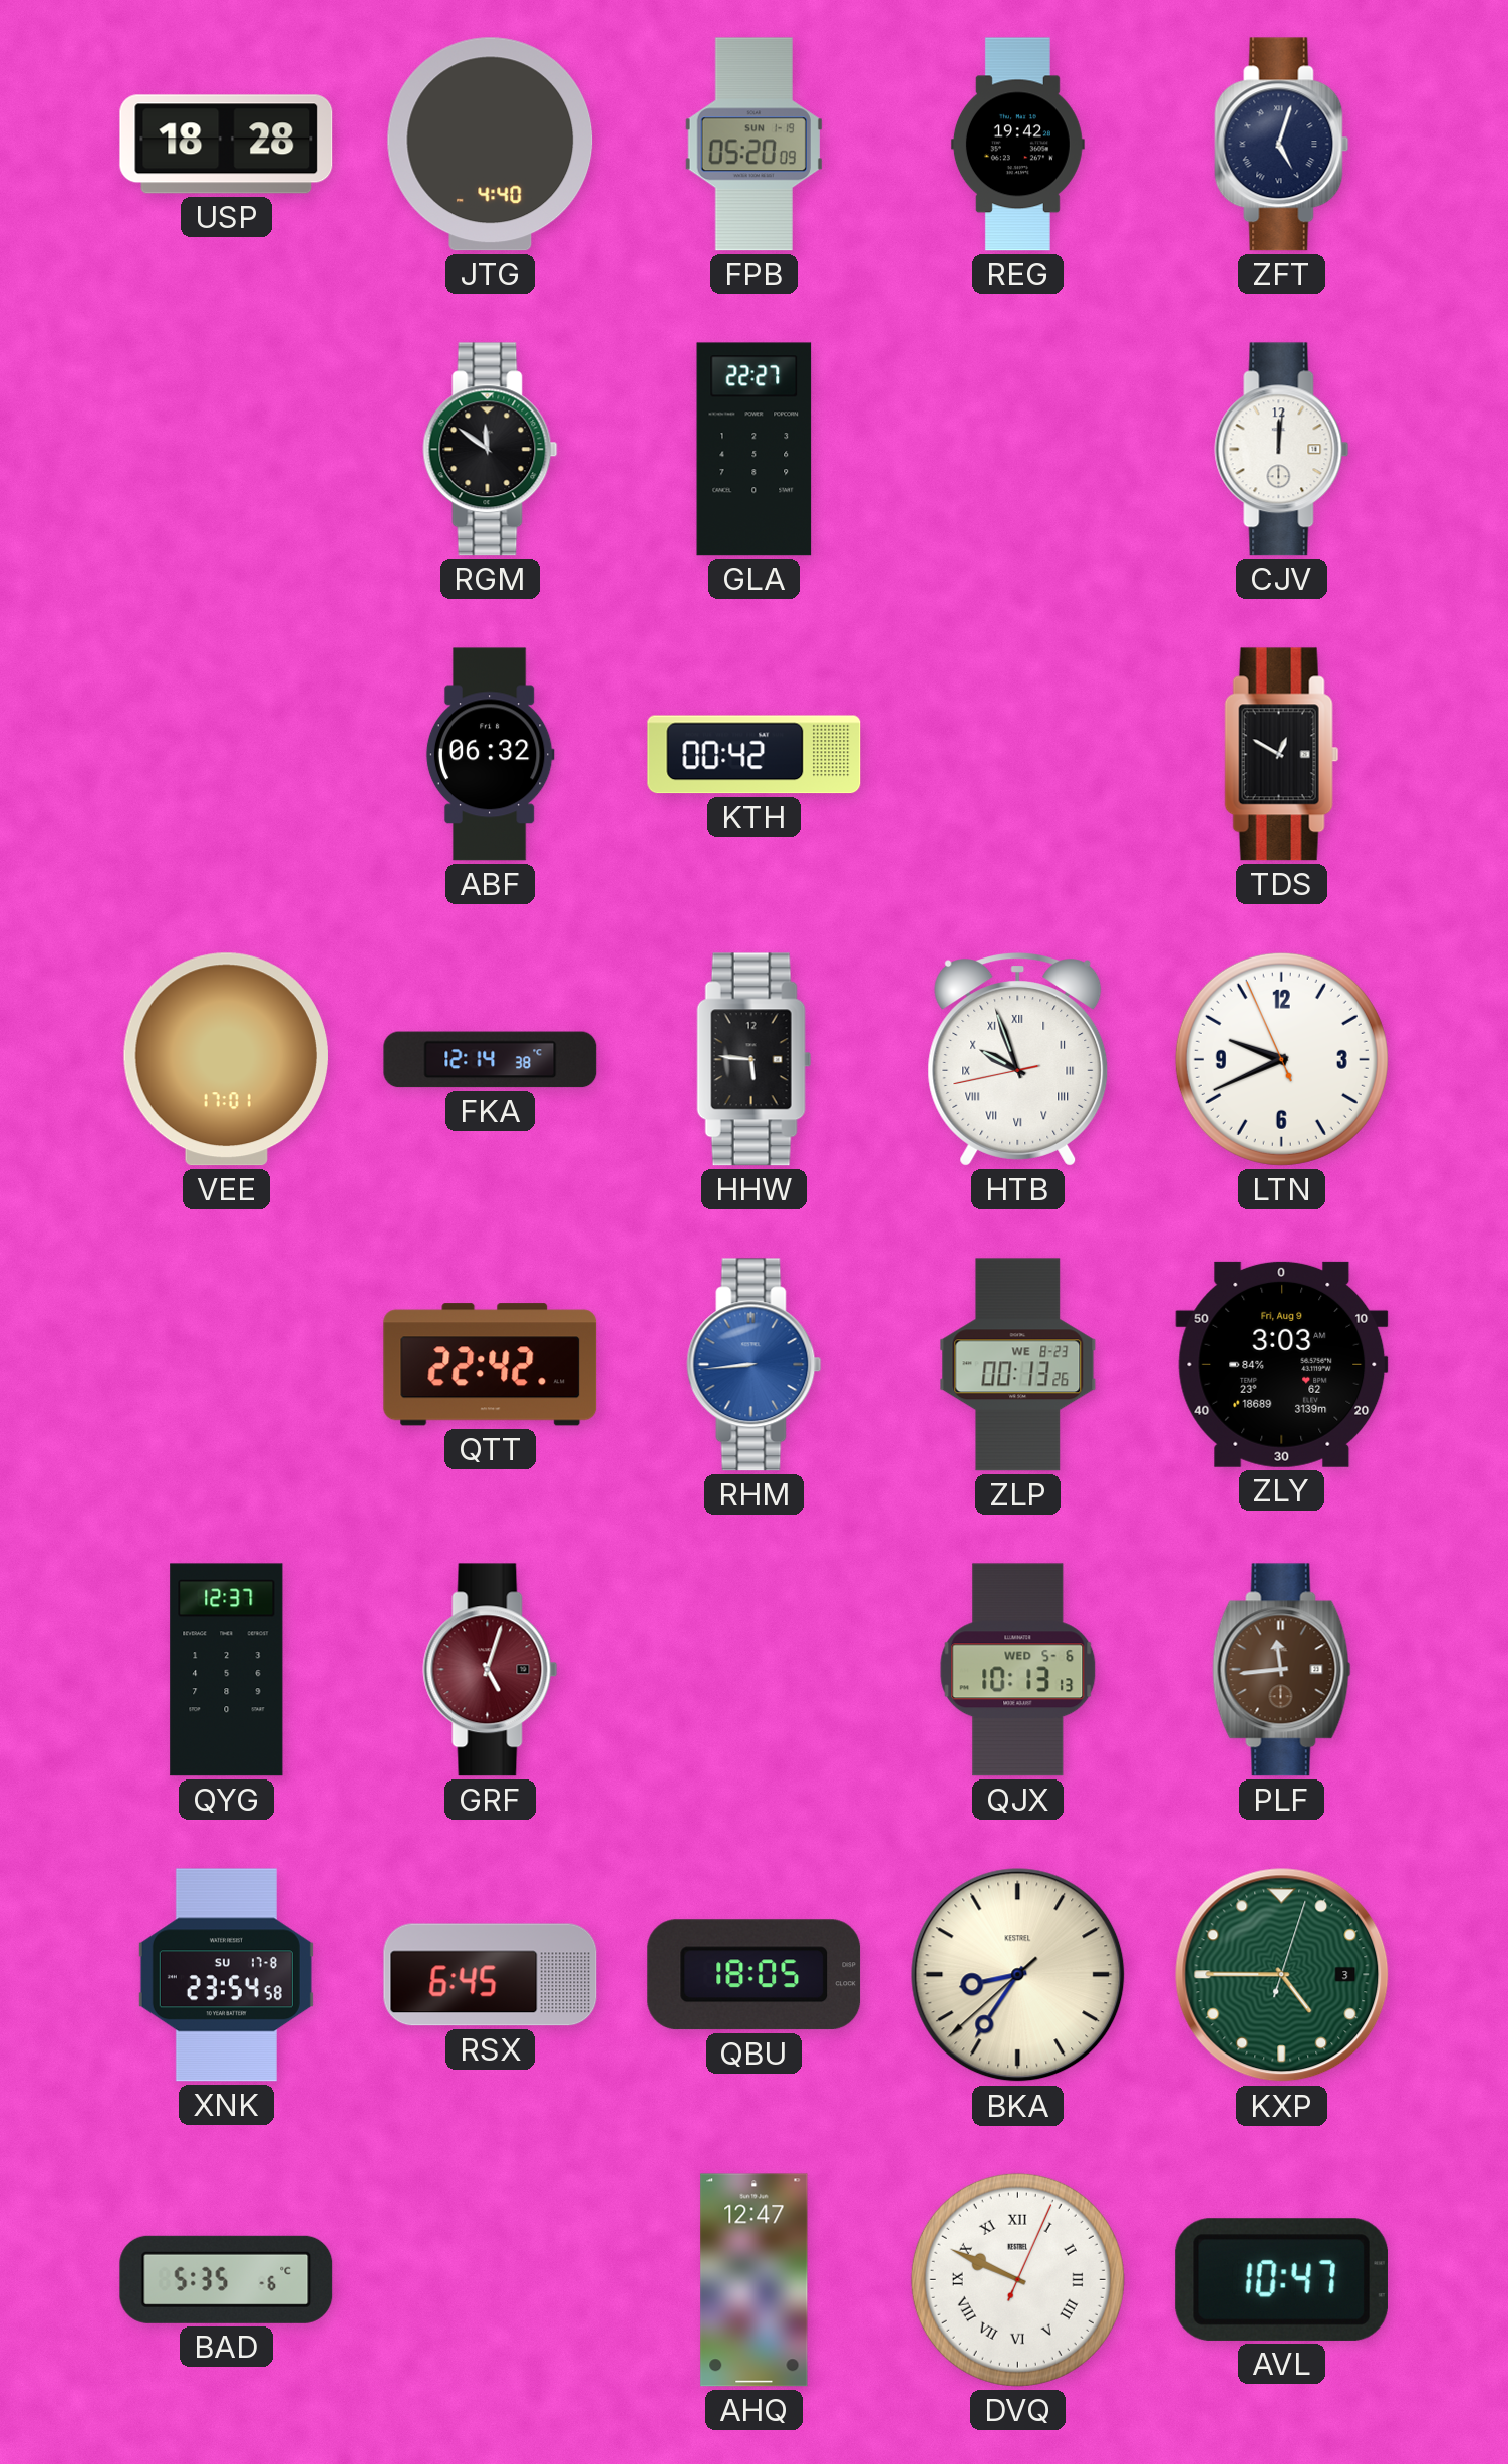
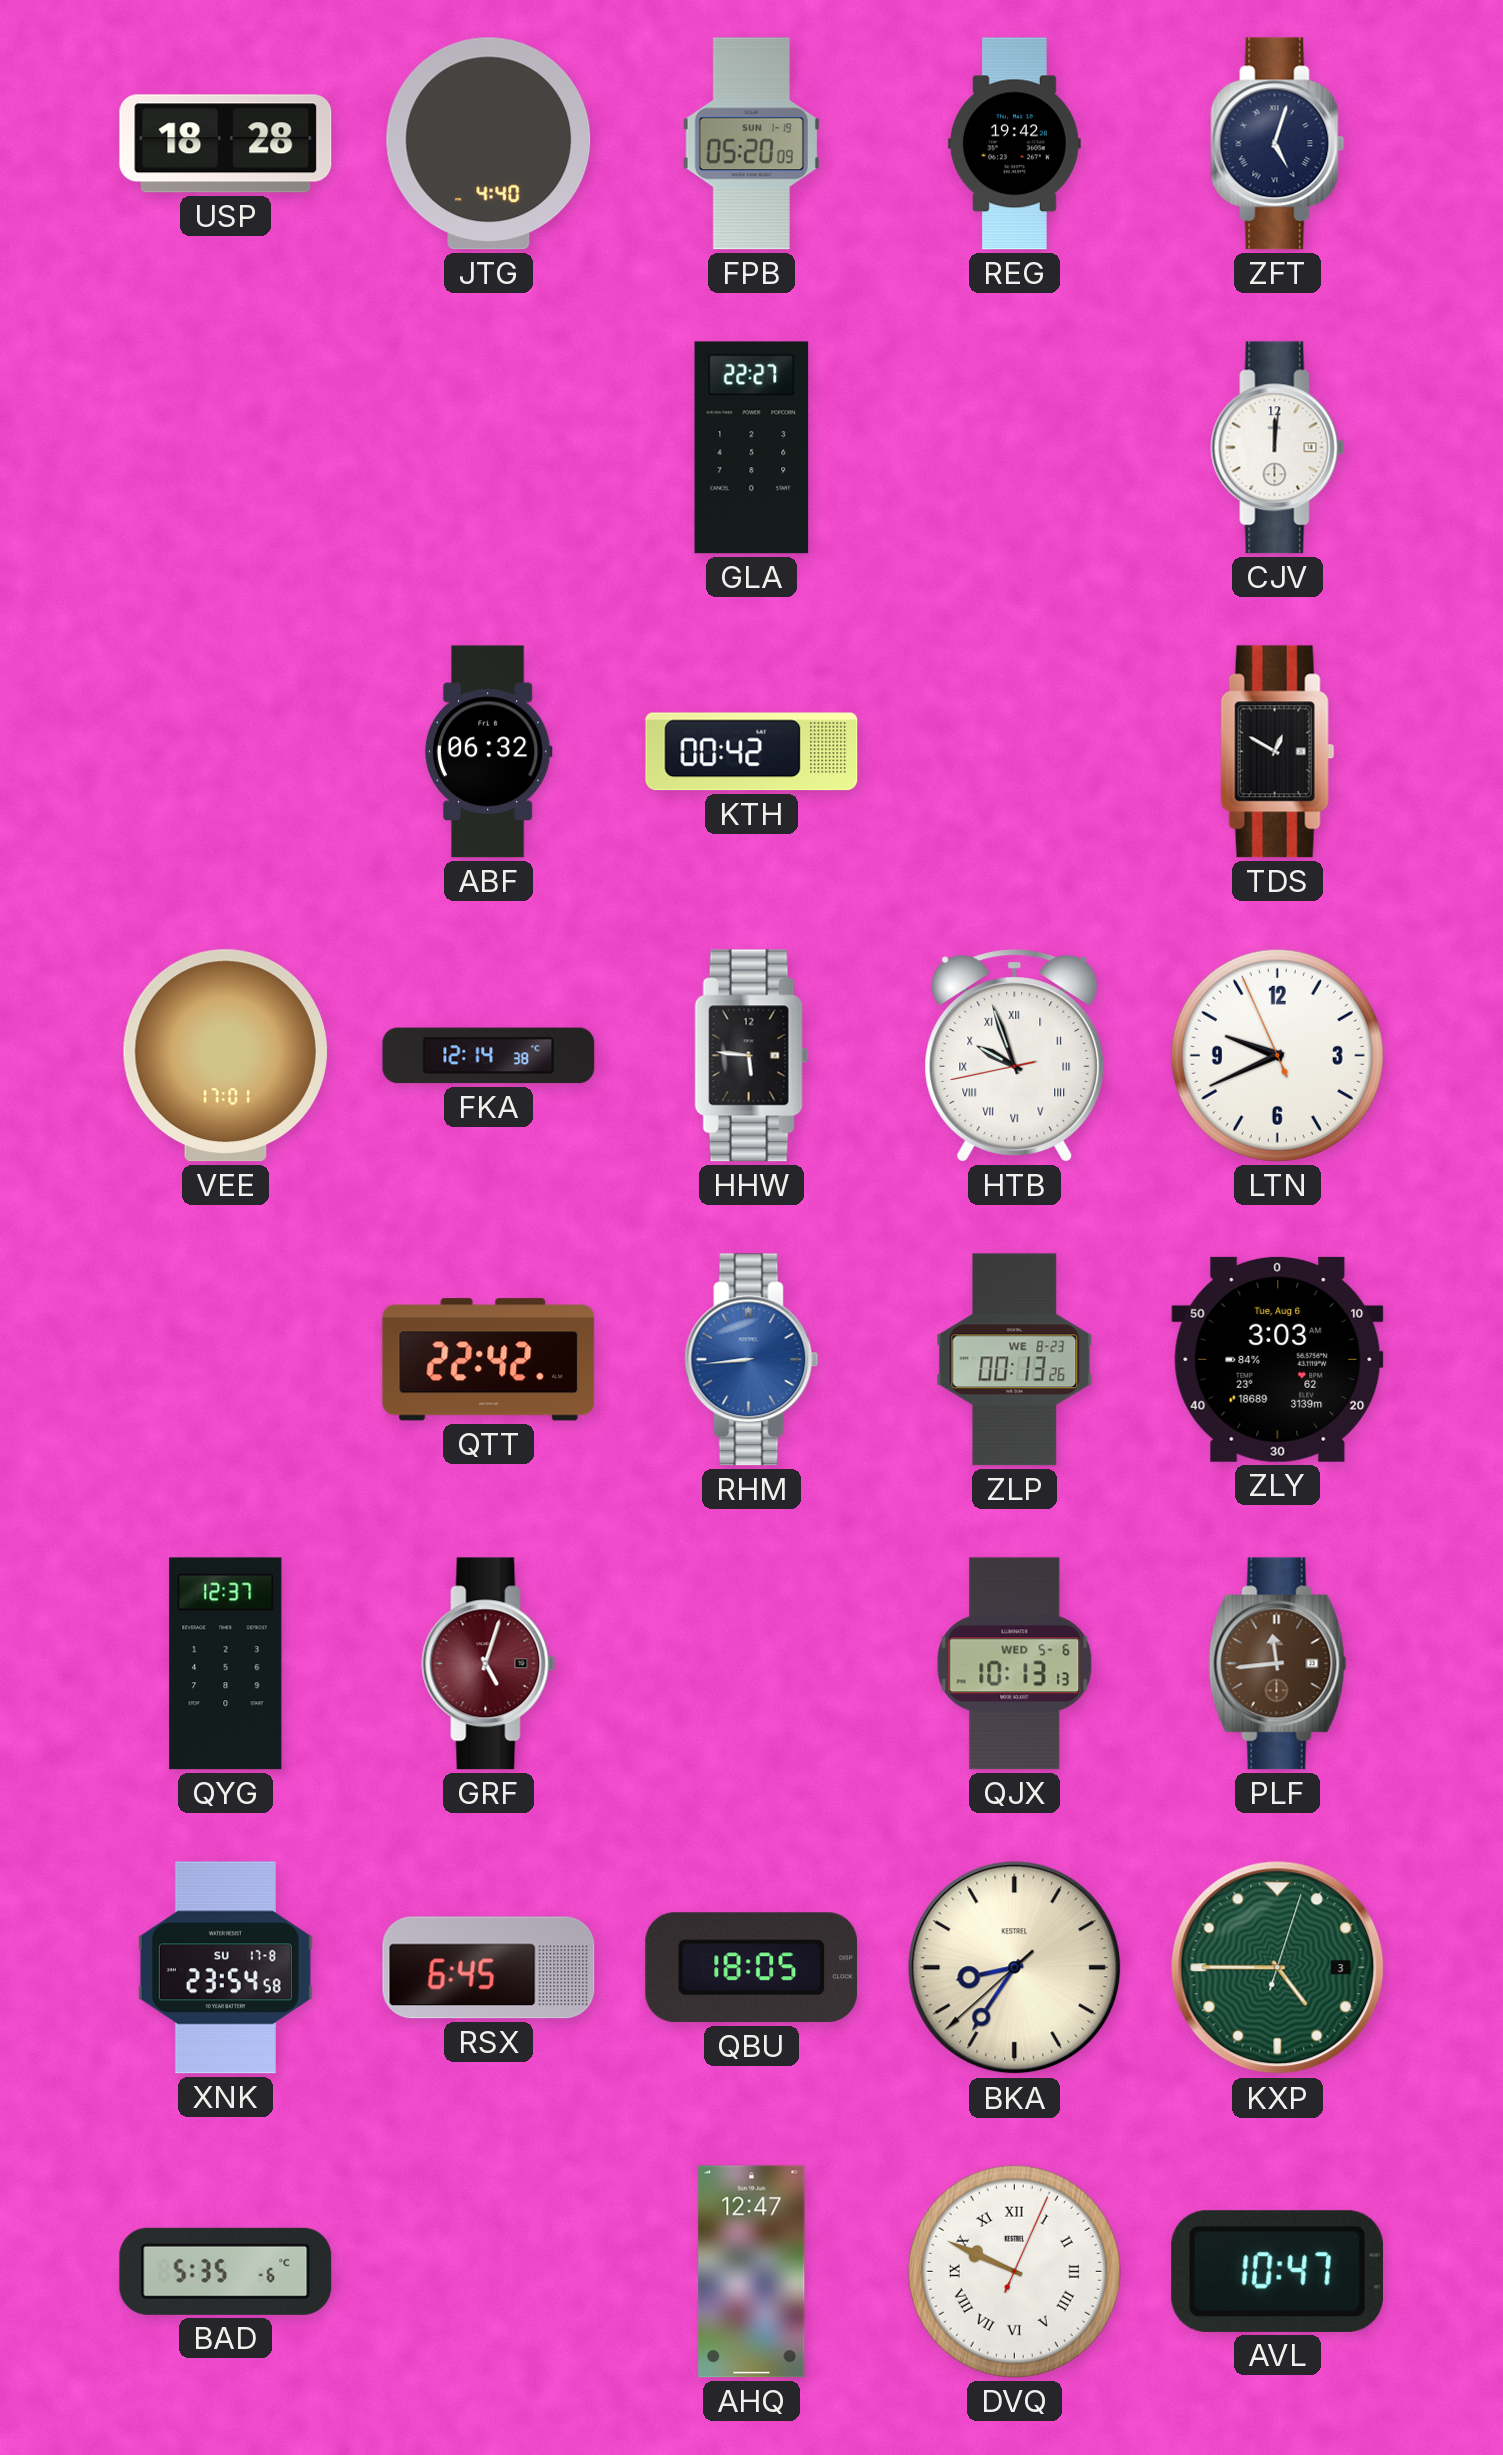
RGM: 11:51 -> none (491, 450)
ZLY date: Fri, Aug 9 -> Tue, Aug 6 (1278, 1359)
